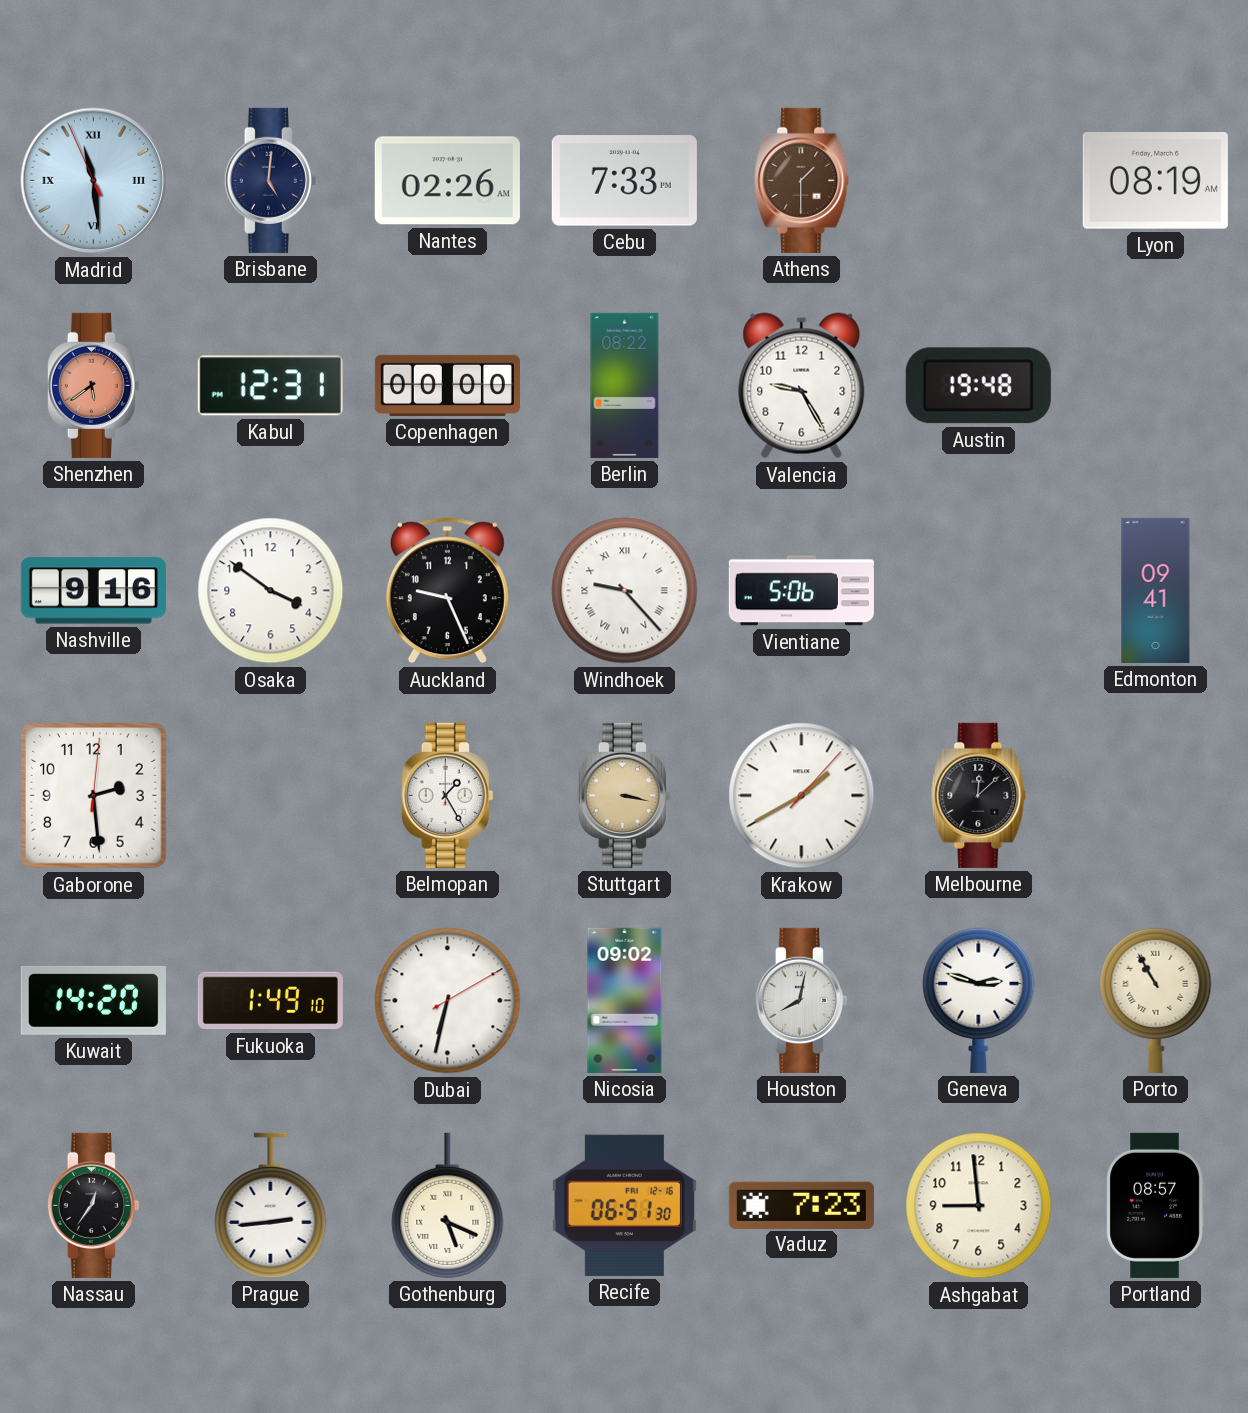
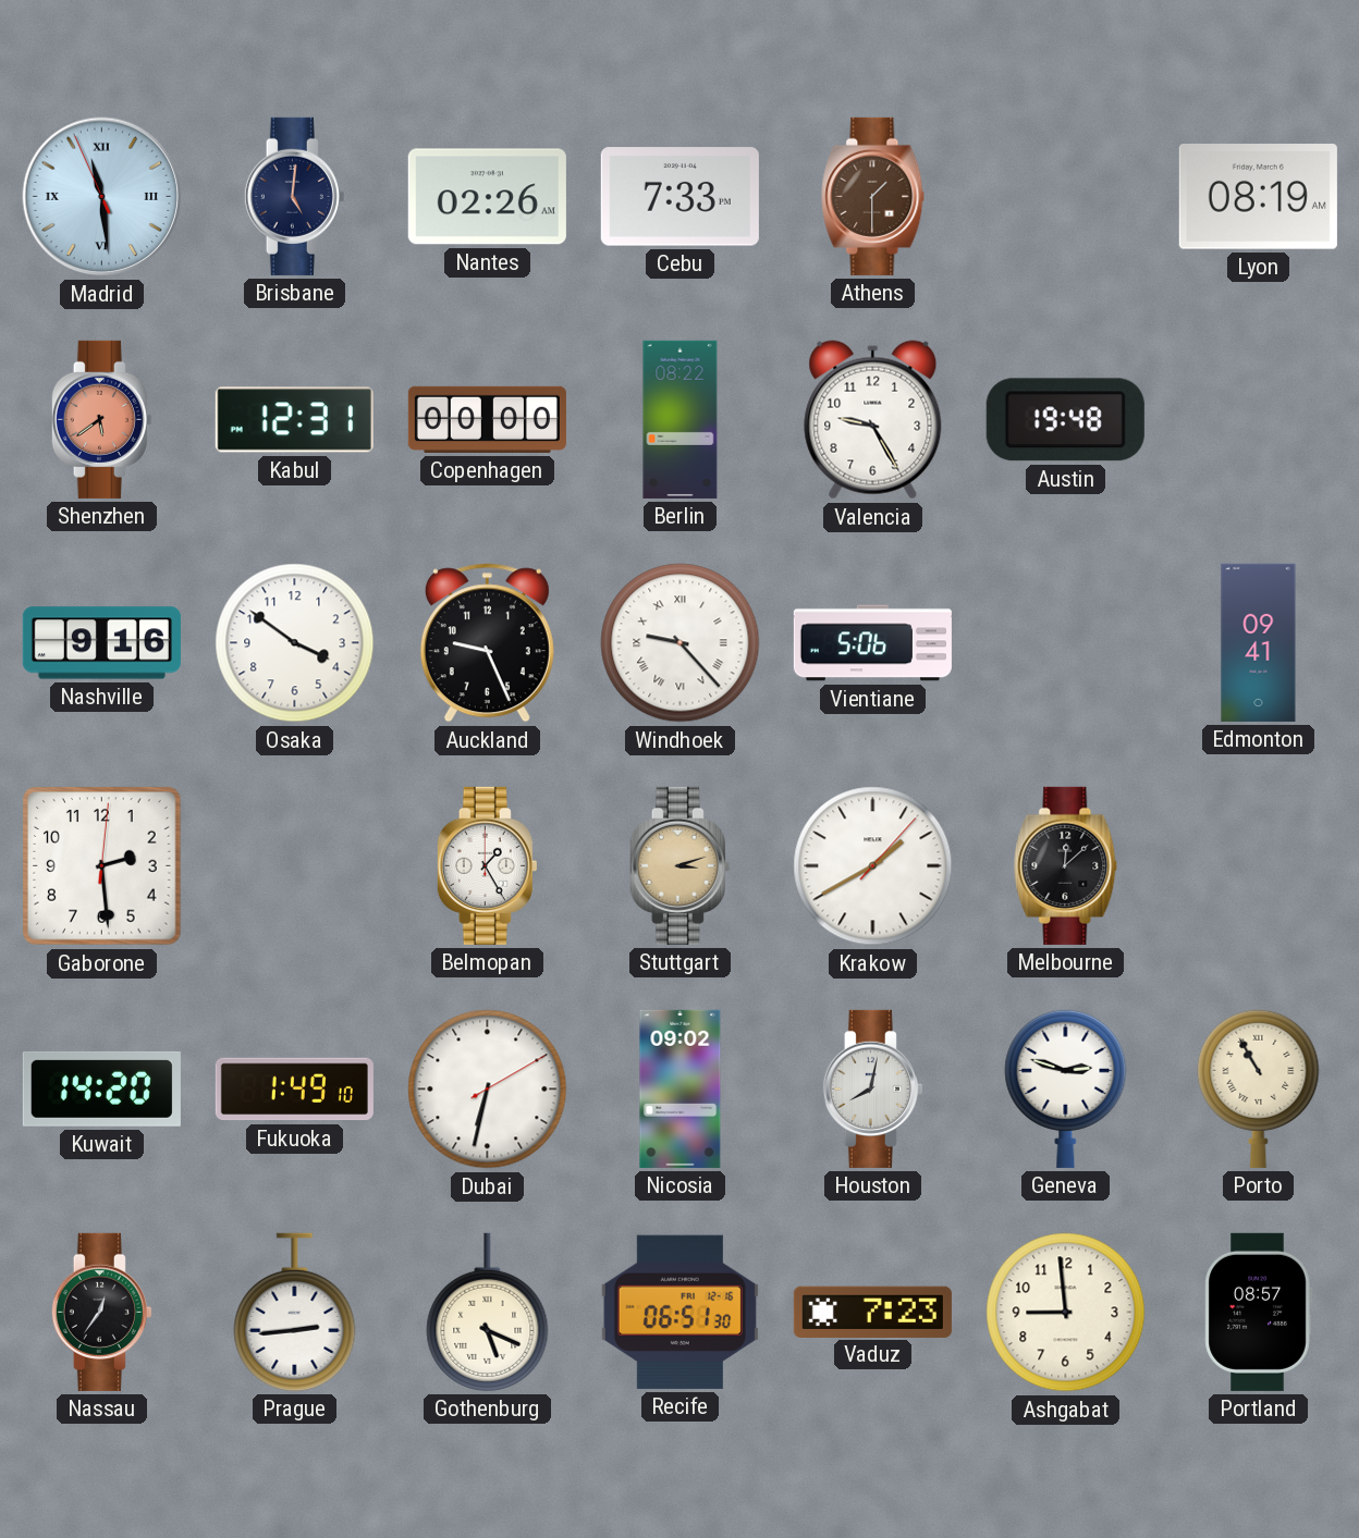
Stuttgart: 3:17 -> 3:12 (679, 865)
